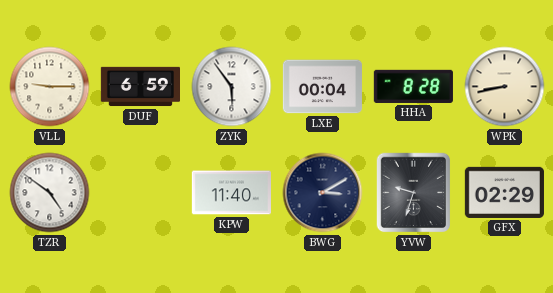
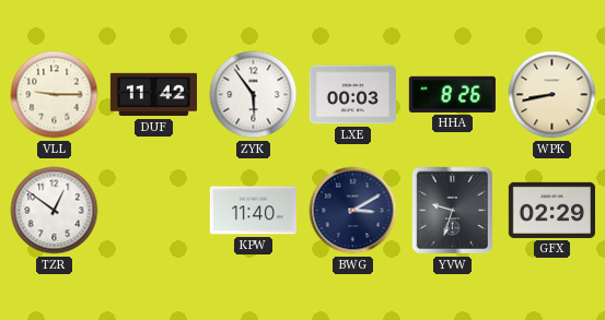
DUF: 6:59 -> 11:42 (153, 95)
LXE: 00:04 -> 00:03 (352, 95)
HHA: 8:28 -> 8:26 (452, 94)
TZR: 4:51 -> 12:51 (55, 211)
